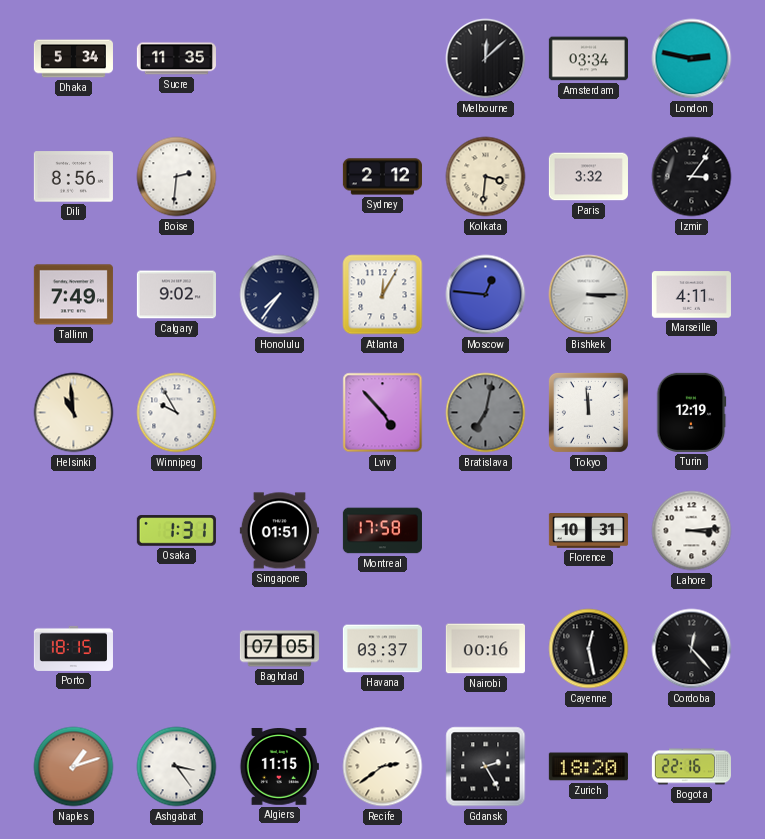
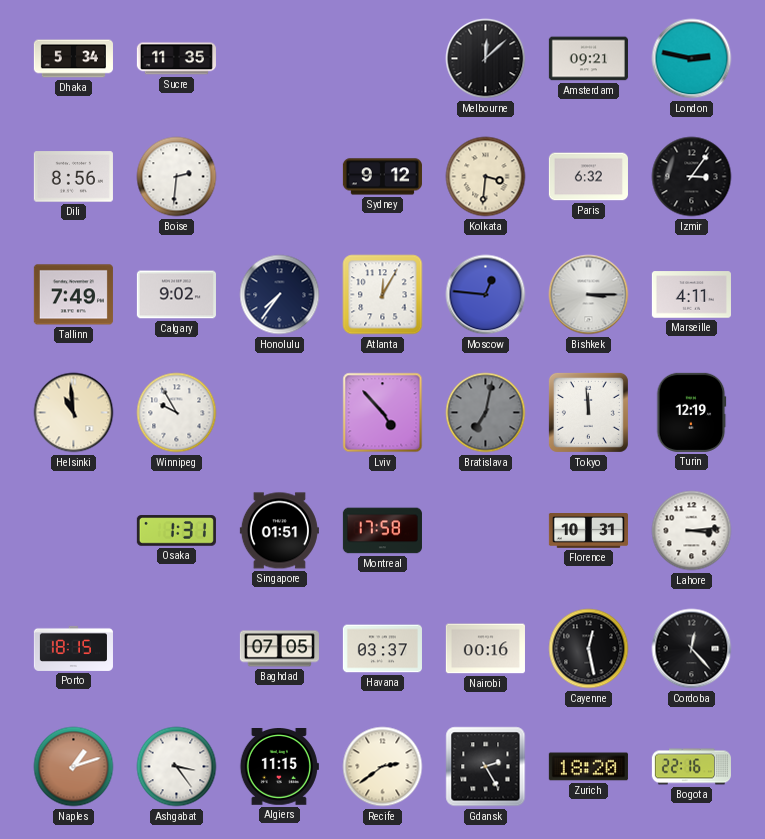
Amsterdam: 03:34 -> 09:21 (588, 59)
Sydney: 2:12 -> 9:12 (382, 177)
Paris: 3:32 -> 6:32 (588, 177)
